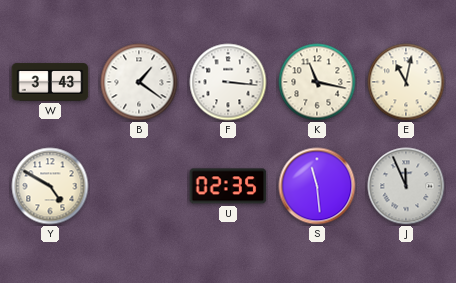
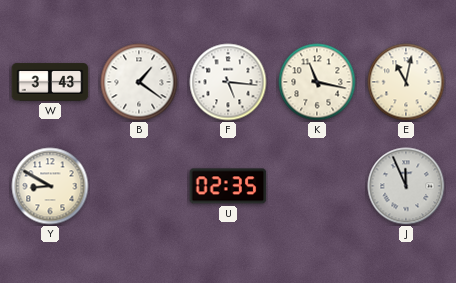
F: 3:16 -> 5:16 (228, 82)
Y: 4:50 -> 8:50 (50, 186)
S: 11:29 -> none (317, 186)
